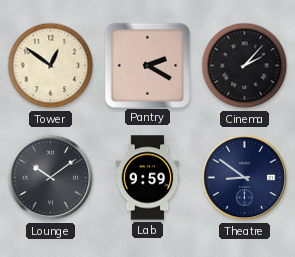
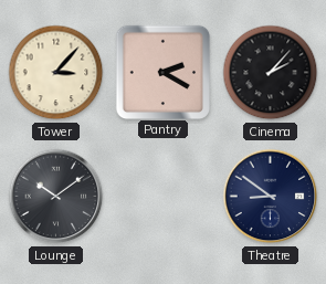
Tower: 12:51 -> 3:07 (56, 73)
Lab: 9:59 -> none (148, 178)
